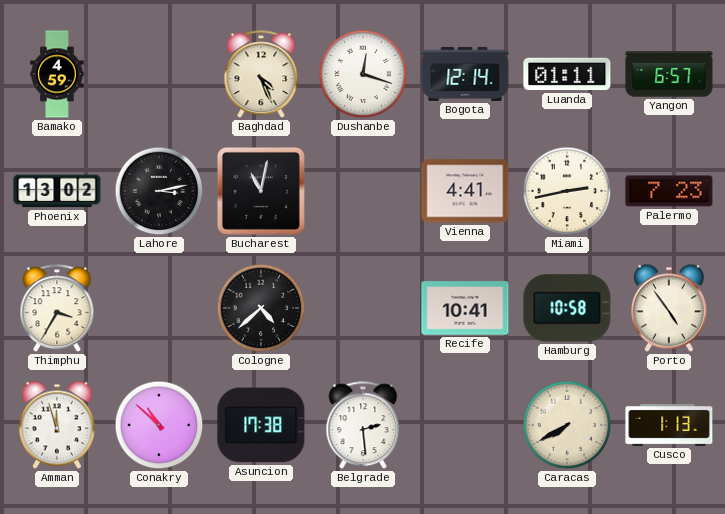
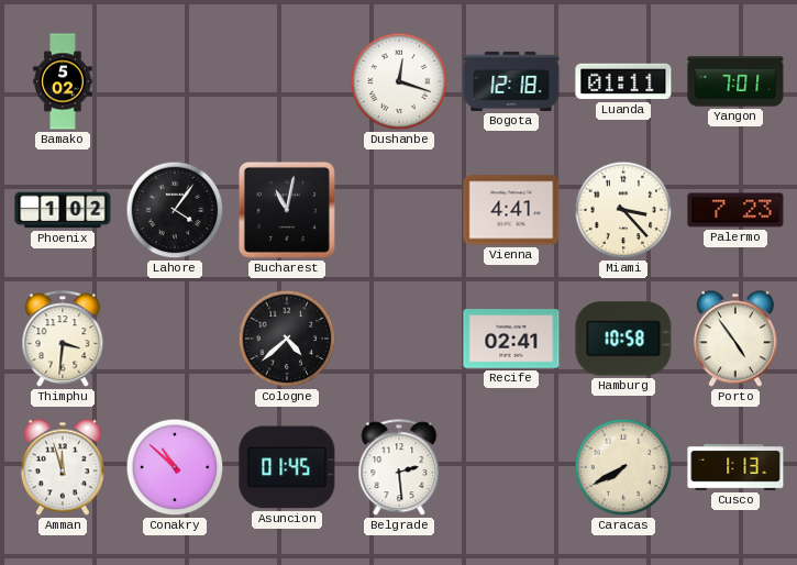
Bamako: 4:59 -> 5:02 (63, 81)
Baghdad: 4:26 -> none (261, 75)
Bogota: 12:14 -> 12:18 (511, 81)
Yangon: 6:57 -> 7:01 (735, 81)
Phoenix: 13:02 -> 1:02 (63, 210)
Lahore: 3:13 -> 4:06 (175, 210)
Miami: 2:43 -> 3:23 (623, 210)
Thimphu: 3:35 -> 3:31 (63, 340)
Recife: 10:41 -> 02:41 (511, 339)
Asuncion: 17:38 -> 01:45 (287, 467)
